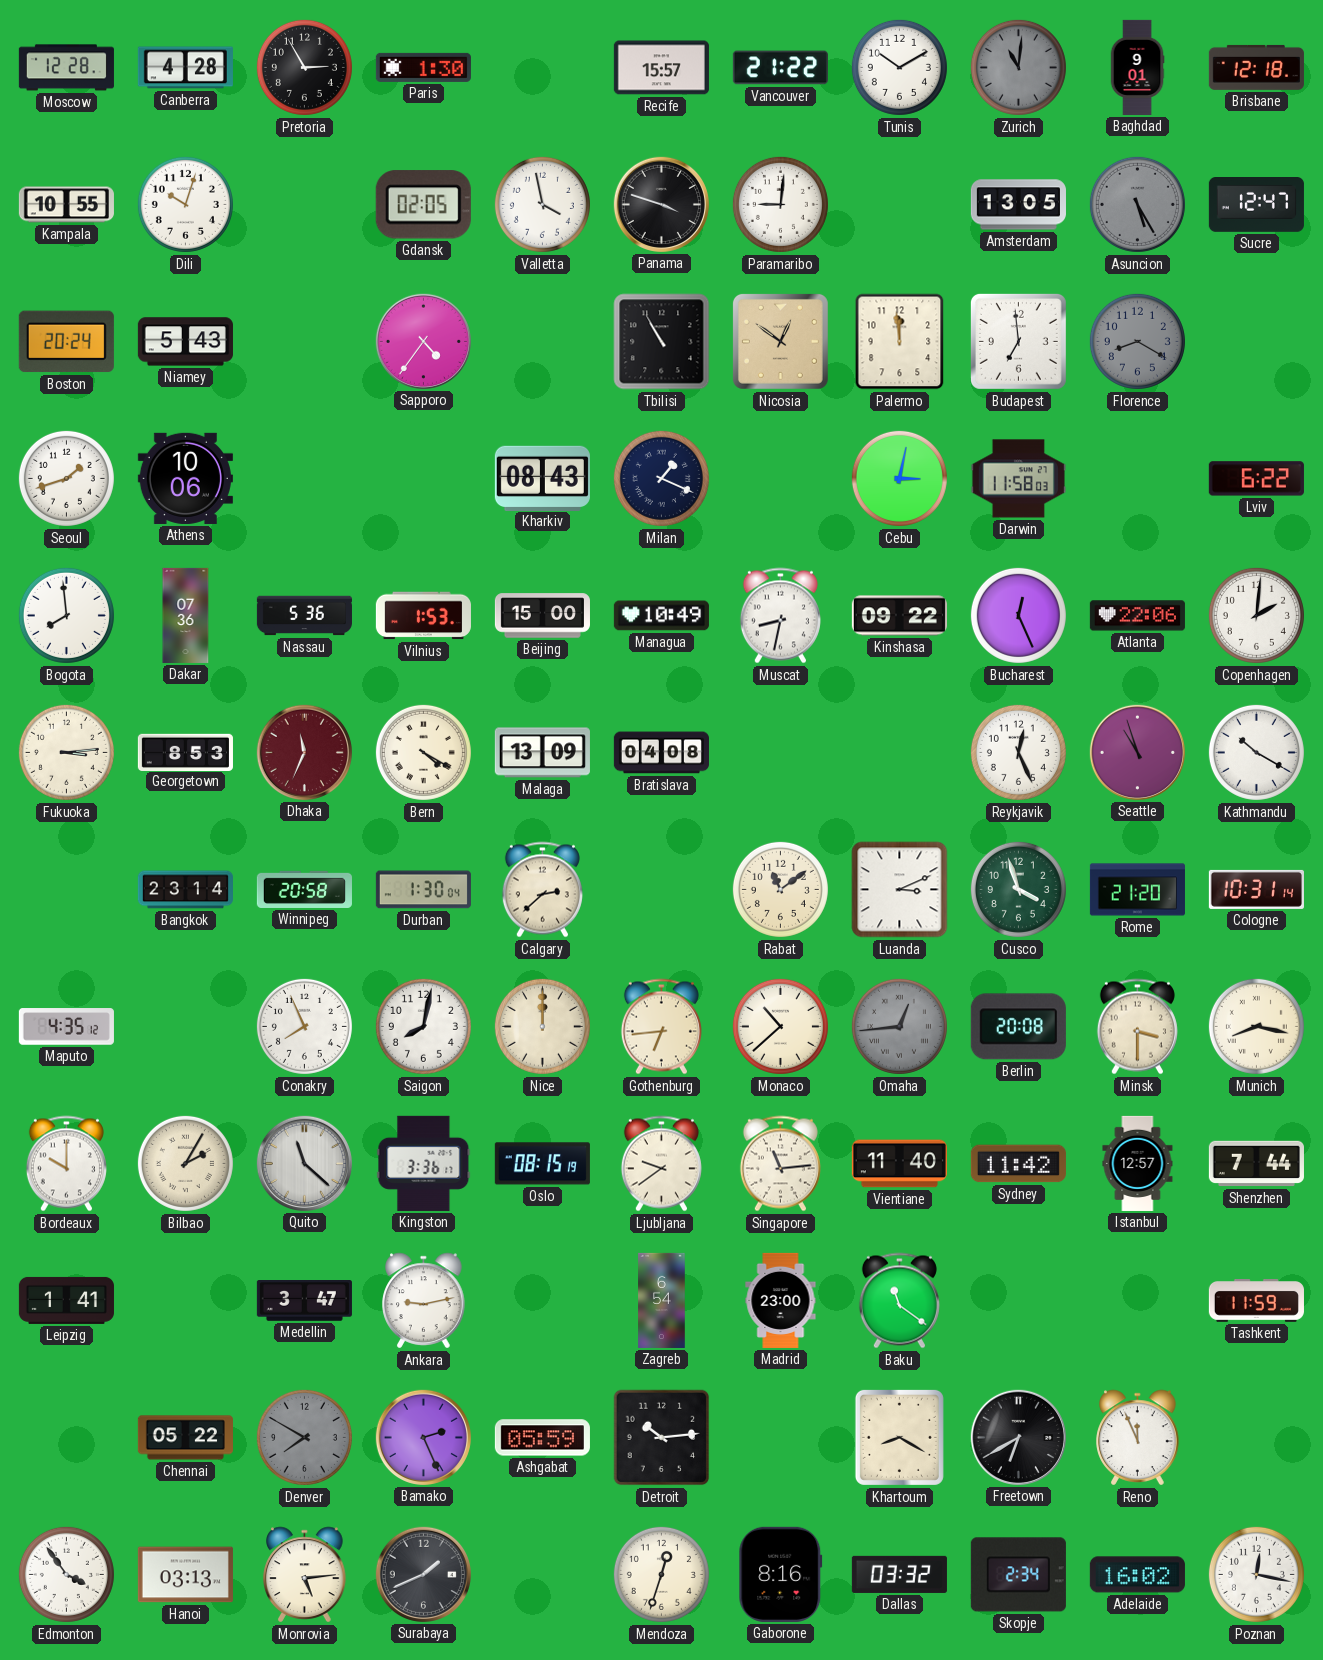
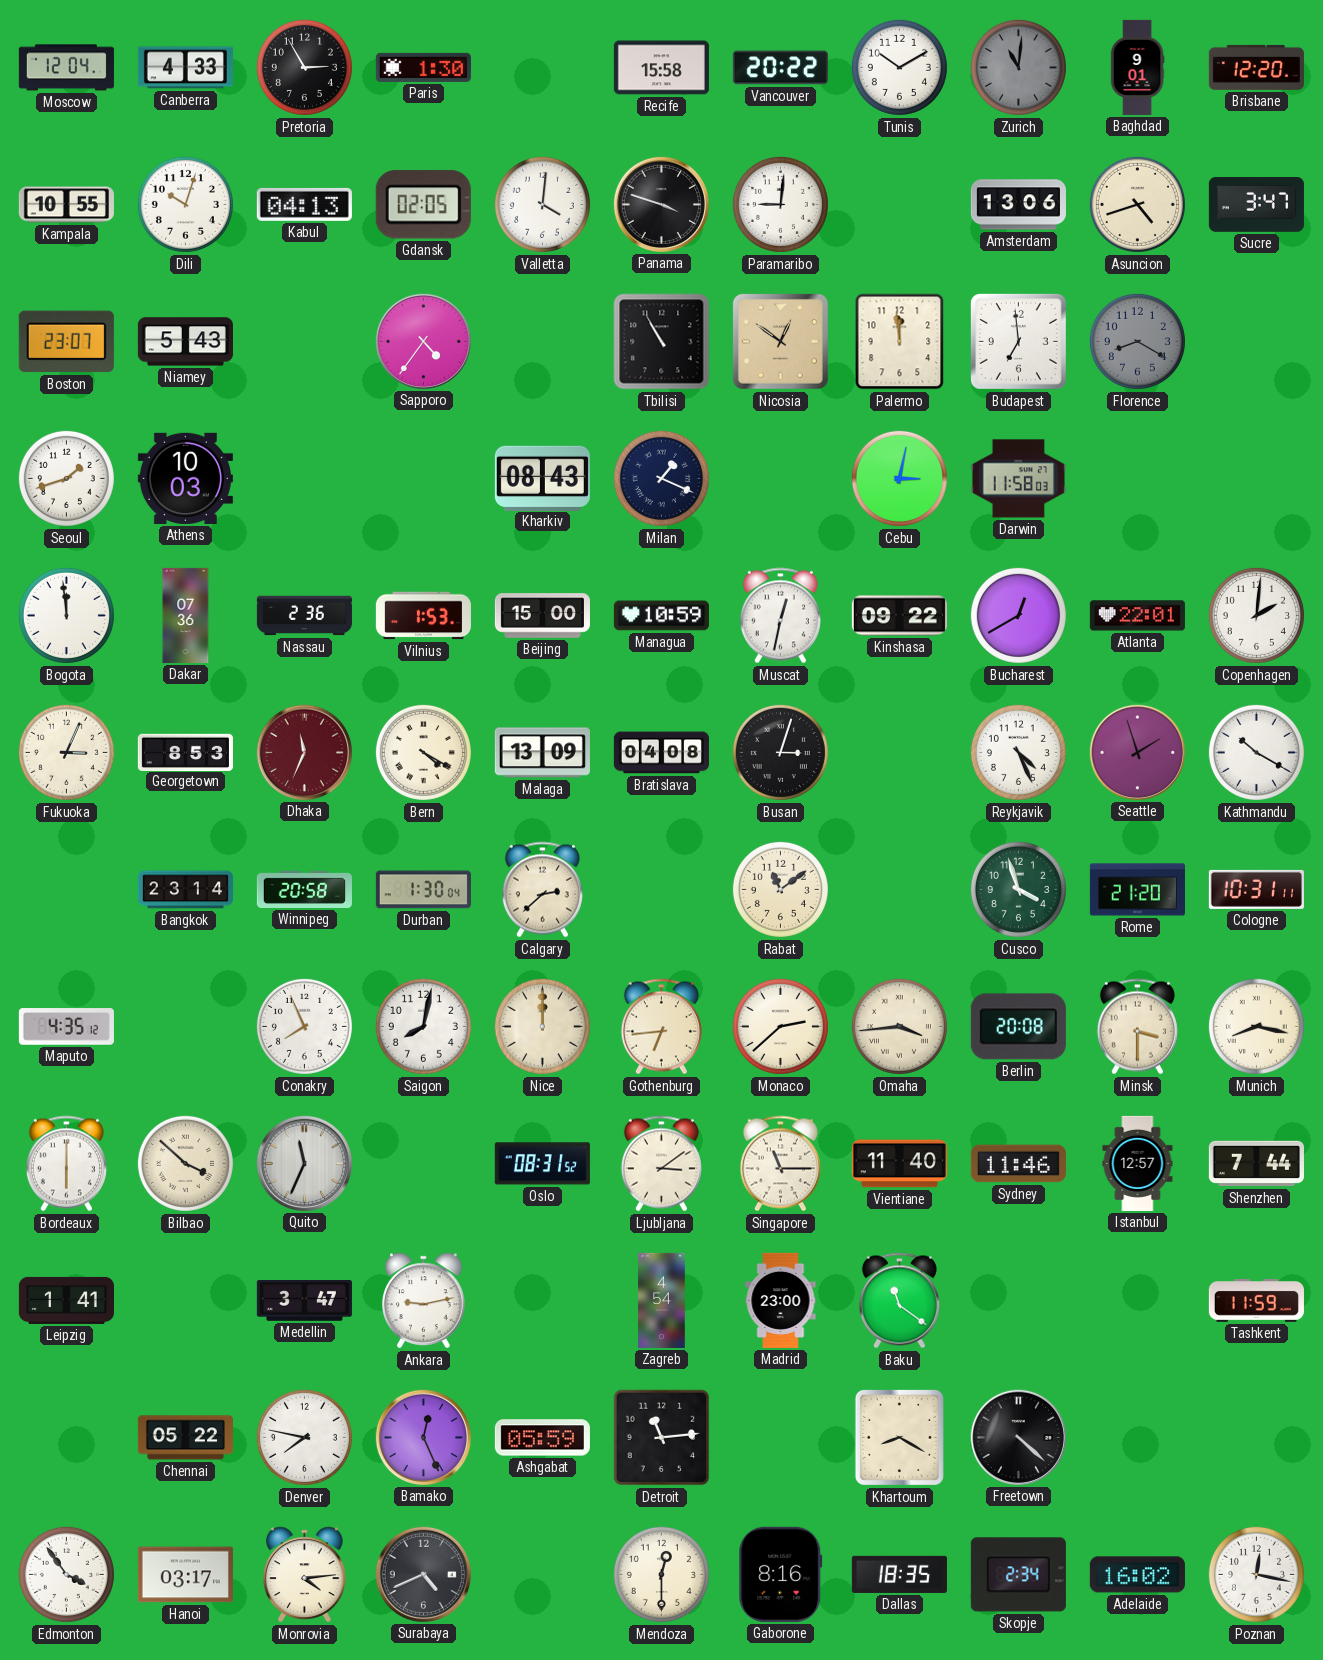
Moscow: 12:28 -> 12:04 (66, 68)
Canberra: 4:28 -> 4:33 (185, 68)
Recife: 15:57 -> 15:58 (661, 68)
Vancouver: 21:22 -> 20:22 (780, 68)
Brisbane: 12:18 -> 12:20 (1256, 67)
Kabul: none -> 04:13 (304, 204)
Valletta: 3:58 -> 4:01 (542, 204)
Amsterdam: 13:05 -> 13:06 (1018, 205)
Asuncion: 5:25 -> 4:42 (1137, 204)
Asuncion dial: grey -> cream (1137, 204)
Sucre: 12:47 -> 3:47 (1256, 205)
Boston: 20:24 -> 23:07 (66, 342)
Athens: 10:06 -> 10:03 (185, 478)
Lviv: 6:22 -> none (1256, 479)
Bogota: 7:59 -> 11:59 (66, 615)
Nassau: 5:36 -> 2:36 (304, 616)
Managua: 10:49 -> 10:59 (661, 616)
Muscat: 8:32 -> 12:32 (780, 616)
Bucharest: 12:26 -> 12:40 (1018, 615)
Atlanta: 22:06 -> 22:01 (1137, 616)
Fukuoka: 3:14 -> 3:04 (66, 752)
Busan: none -> 3:03 (780, 752)
Reykjavik: 12:26 -> 4:26 (1018, 752)
Seattle: 10:57 -> 1:57 (1137, 752)
Luanda: 3:11 -> none (900, 890)
Cologne: 10:31:14 -> 10:31:11 (1256, 889)
Monaco: 10:38 -> 2:38 (780, 1026)
Omaha: 12:44 -> 3:44 (899, 1026)
Omaha dial: grey -> cream (899, 1026)
Bordeaux: 10:00 -> 6:00 (66, 1164)
Bilbao: 2:05 -> 3:52 (185, 1163)
Quito: 11:22 -> 11:34 (304, 1163)
Kingston: 3:36 -> none (424, 1163)
Oslo: 08:15 -> 08:31 (542, 1164)
Ljubljana: 9:39 -> 3:09 (661, 1164)
Singapore: 11:14 -> 11:15 (780, 1164)
Sydney: 11:42 -> 11:46 (1018, 1164)
Zagreb: 6:54 -> 4:54 (662, 1300)
Denver: 7:50 -> 7:47 (304, 1437)
Denver dial: grey -> white (304, 1437)
Bamako: 2:26 -> 12:26 (423, 1437)
Detroit: 10:14 -> 11:14 (662, 1438)
Freetown: 6:40 -> 4:22 (1018, 1437)
Reno: 11:56 -> none (1138, 1438)
Hanoi: 03:13 -> 03:17 (185, 1575)
Monrovia: 5:14 -> 4:14 (305, 1575)
Surabaya: 1:41 -> 4:41 (423, 1574)
Mendoza: 12:33 -> 12:30 (661, 1574)
Dallas: 03:32 -> 18:35 (899, 1574)
